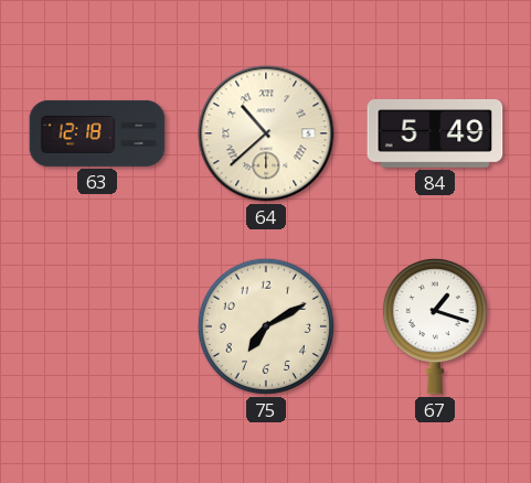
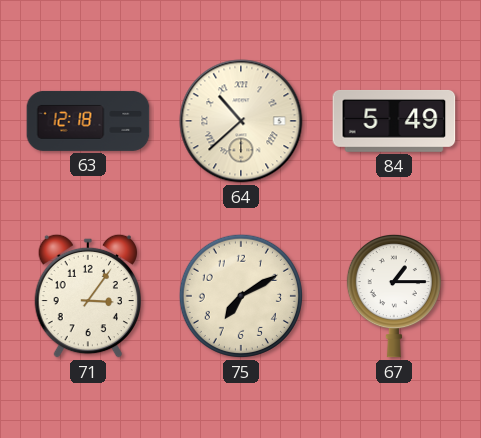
71: none -> 3:06 (87, 296)
67: 1:18 -> 1:15 (394, 296)
